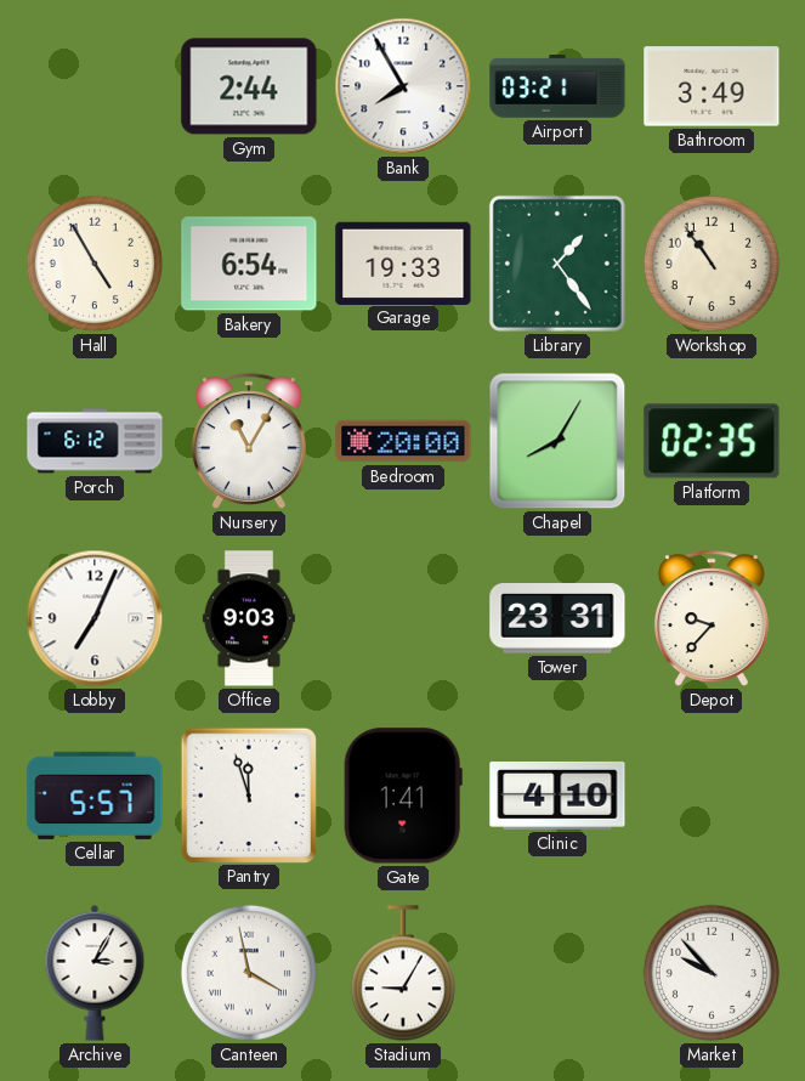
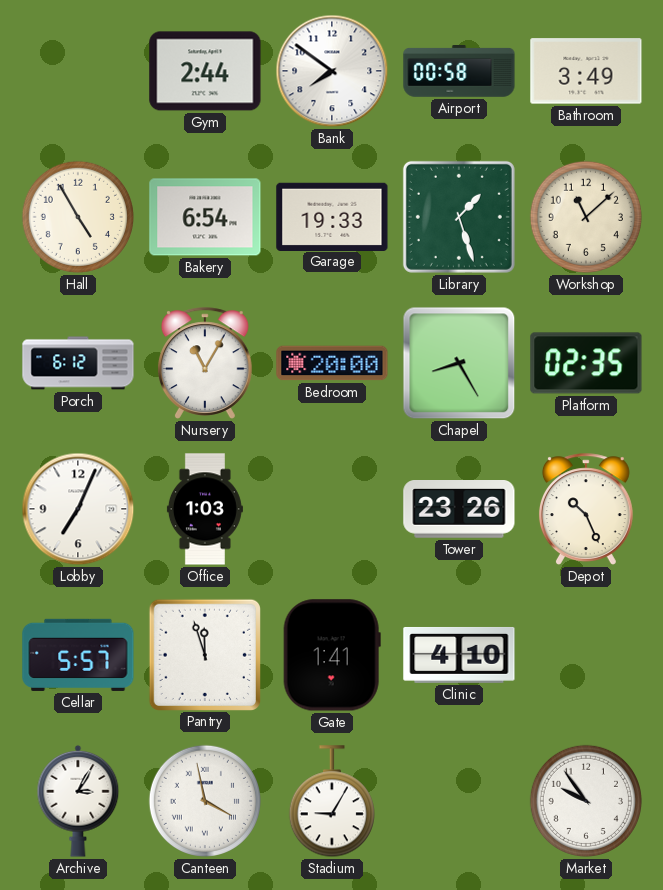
Bank: 7:55 -> 7:51 (332, 71)
Airport: 03:21 -> 00:58 (459, 72)
Library: 1:24 -> 1:27 (459, 217)
Workshop: 10:54 -> 11:08 (586, 217)
Chapel: 8:05 -> 8:25 (459, 363)
Office: 9:03 -> 1:03 (205, 509)
Tower: 23:31 -> 23:26 (459, 510)
Depot: 9:37 -> 10:26 (586, 509)
Market: 9:53 -> 9:54 (586, 801)
